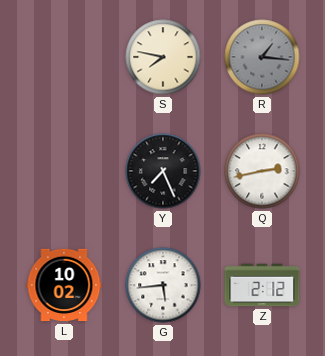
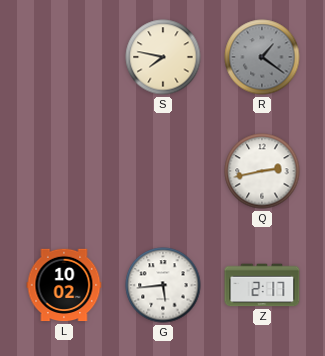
R: 1:16 -> 1:21 (262, 57)
Y: 7:26 -> none (163, 171)
Z: 2:12 -> 2:17 (262, 285)
